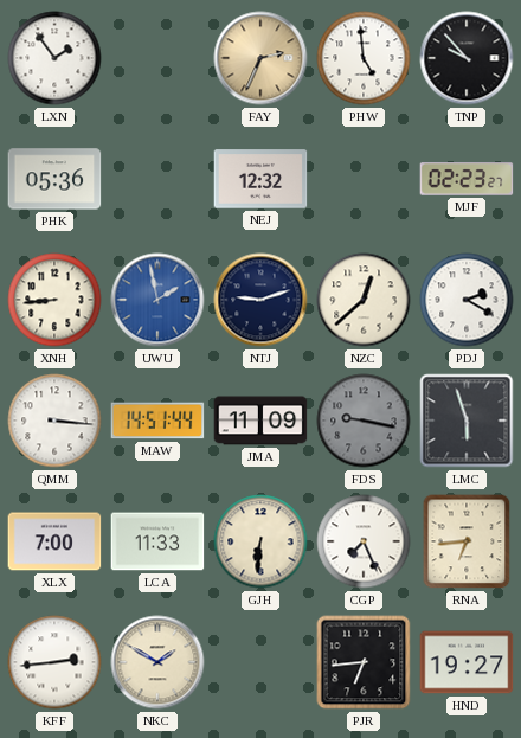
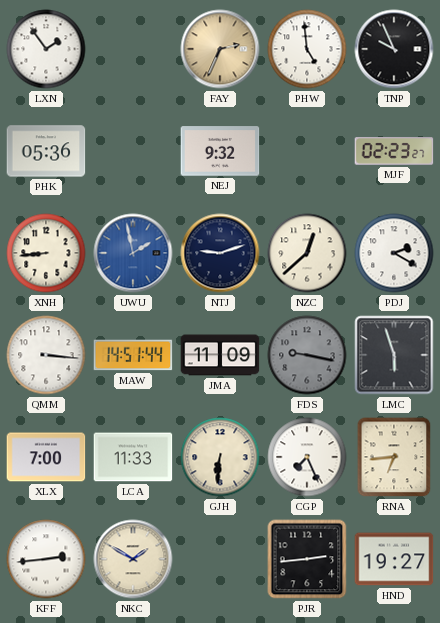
TNP: 9:53 -> 9:56 (394, 49)
NEJ: 12:32 -> 9:32 (220, 151)
PJR: 6:44 -> 2:44 (307, 559)
